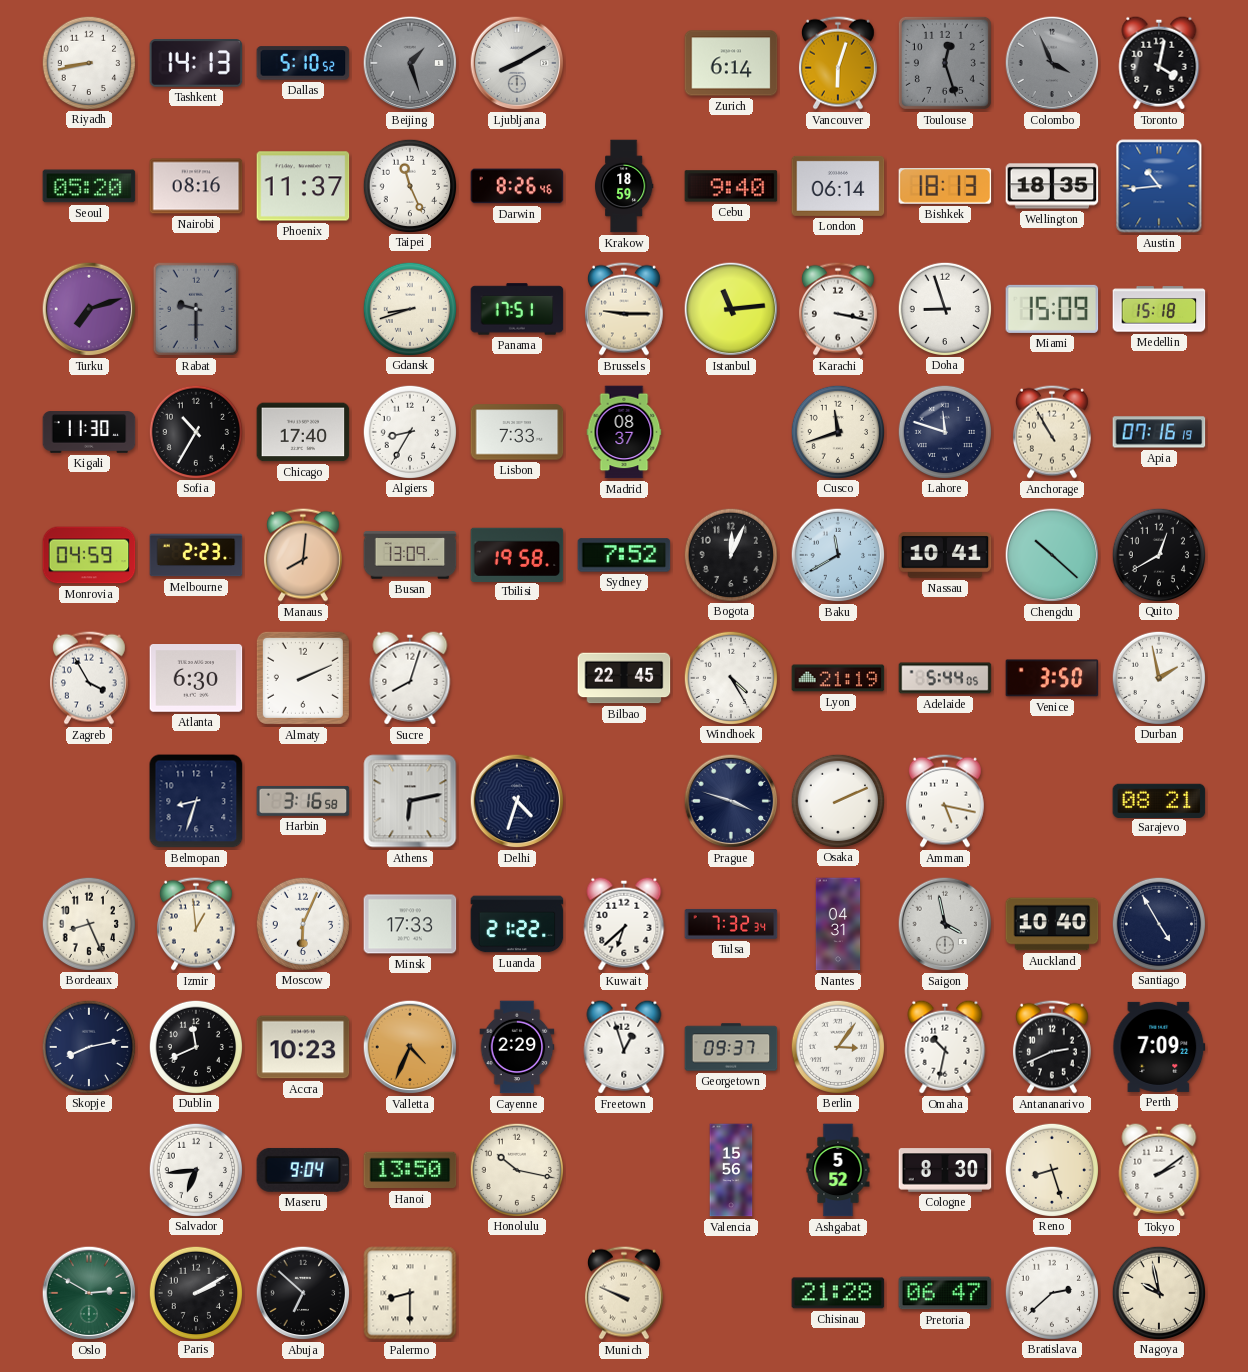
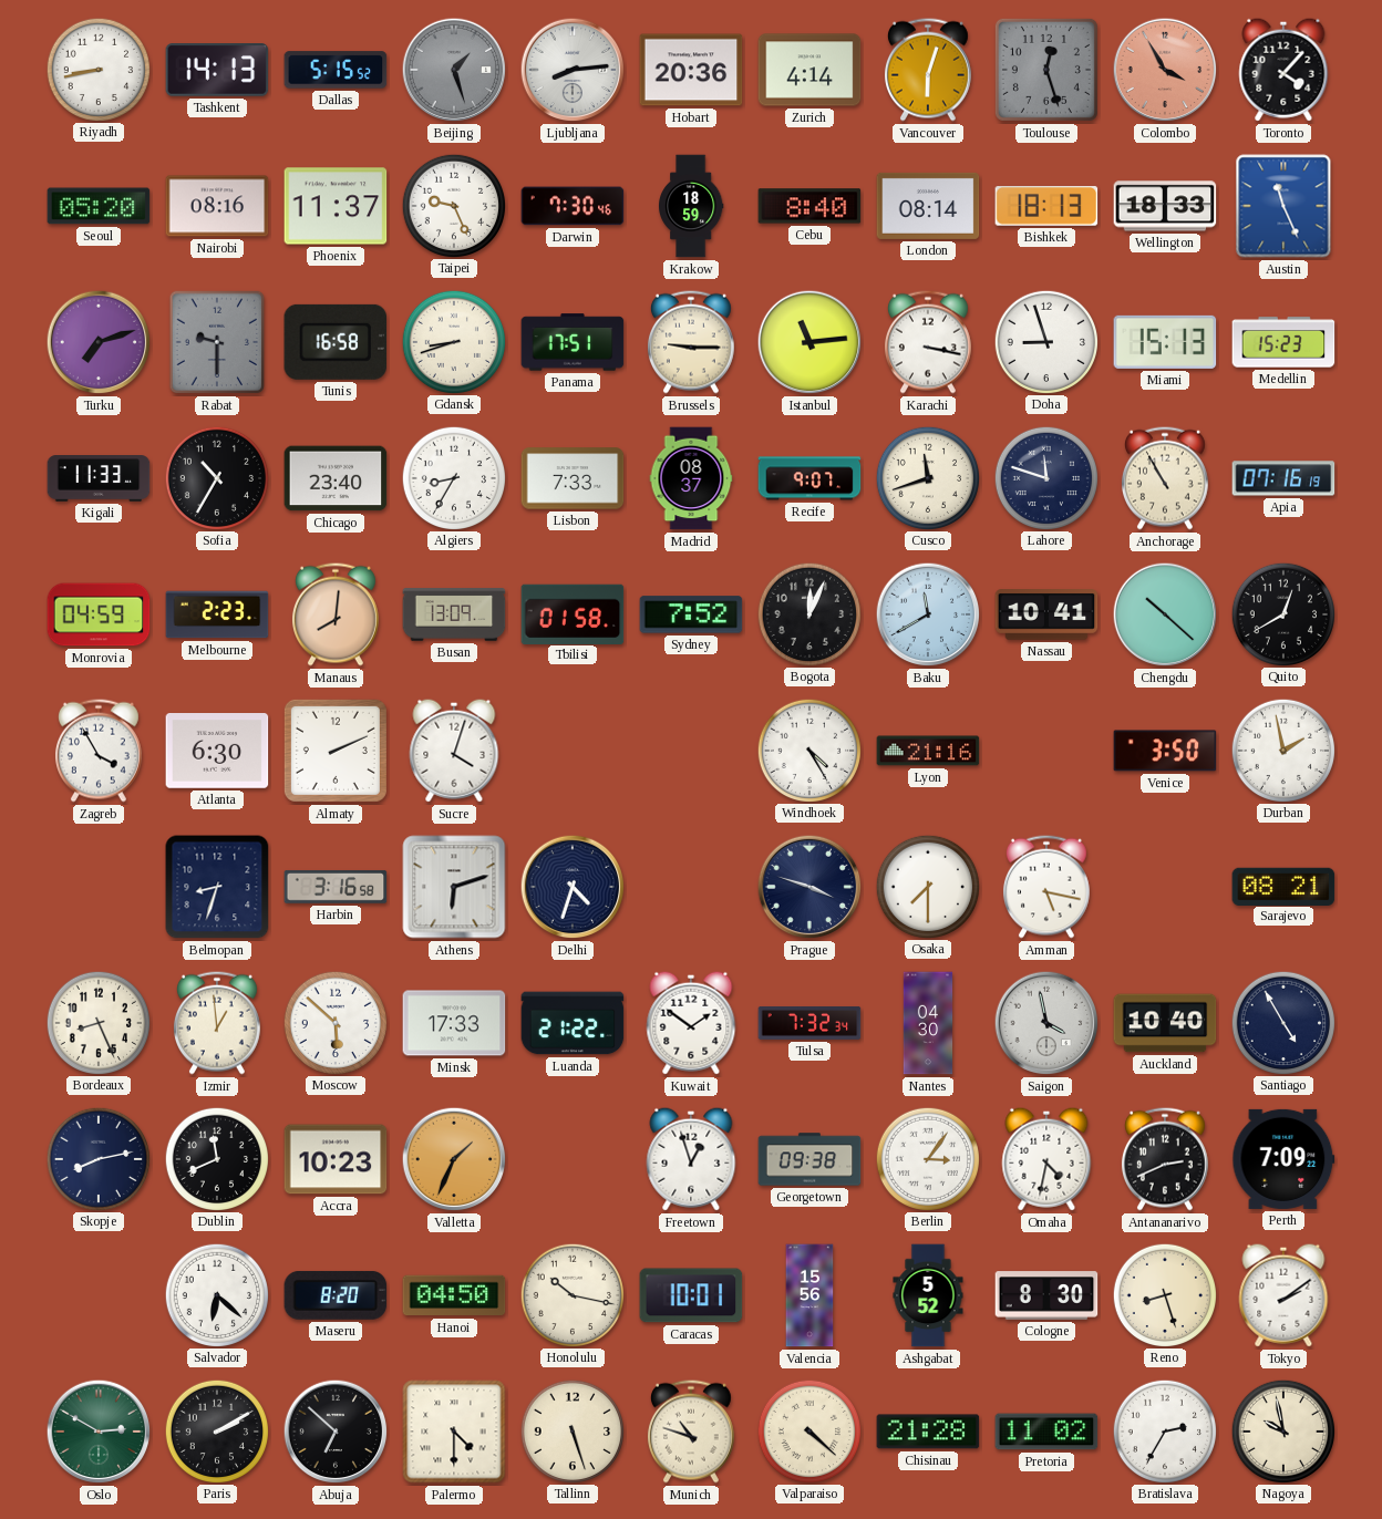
Dallas: 5:10 -> 5:15 (336, 70)
Ljubljana: 8:10 -> 8:14 (573, 70)
Hobart: none -> 20:36 (691, 70)
Zurich: 6:14 -> 4:14 (809, 70)
Colombo: 3:56 -> 3:55 (1165, 70)
Colombo dial: grey -> salmon (1165, 70)
Toronto: 4:02 -> 4:07 (1283, 70)
Taipei: 11:26 -> 9:26 (453, 205)
Darwin: 8:26 -> 7:30 (573, 206)
Cebu: 9:40 -> 8:40 (809, 206)
London: 06:14 -> 08:14 (928, 206)
Wellington: 18:35 -> 18:33 (1165, 206)
Austin: 10:44 -> 11:26 (1283, 206)
Tunis: none -> 16:58 (336, 342)
Miami: 15:09 -> 15:13 (1165, 342)
Medellin: 15:18 -> 15:23 (1283, 342)
Kigali: 11:30 -> 11:33 (99, 478)
Chicago: 17:40 -> 23:40 (336, 478)
Recife: none -> 9:07 (809, 478)
Tbilisi: 19:58 -> 01:58 (573, 613)
Sucre: 8:03 -> 4:03 (454, 751)
Bilbao: 22:45 -> none (624, 678)
Lyon: 21:19 -> 21:16 (928, 751)
Adelaide: 5:44 -> none (945, 678)
Athens: 6:13 -> 6:12 (454, 887)
Osaka: 2:11 -> 7:30 (927, 886)
Moscow: 6:04 -> 5:52 (334, 1022)
Kuwait: 6:38 -> 1:51 (691, 1023)
Nantes: 04:31 -> 04:30 (928, 1023)
Valletta: 4:34 -> 1:34 (454, 1159)
Cayenne: 2:29 -> none (517, 1047)
Georgetown: 09:37 -> 09:38 (809, 1159)
Omaha: 10:32 -> 4:32 (1046, 1159)
Salvador: 6:44 -> 6:22 (216, 1294)
Maseru: 9:04 -> 8:20 (336, 1295)
Hanoi: 13:50 -> 04:50 (454, 1295)
Caracas: none -> 10:01 (691, 1295)
Palermo: 8:30 -> 4:30 (454, 1432)
Tallinn: none -> 5:27 (571, 1430)
Munich: 9:49 -> 10:48 (691, 1432)
Valparaiso: none -> 4:22 (808, 1430)
Pretoria: 06:47 -> 11:02 (1046, 1432)
Bratislava: 2:38 -> 2:35 (1164, 1430)
